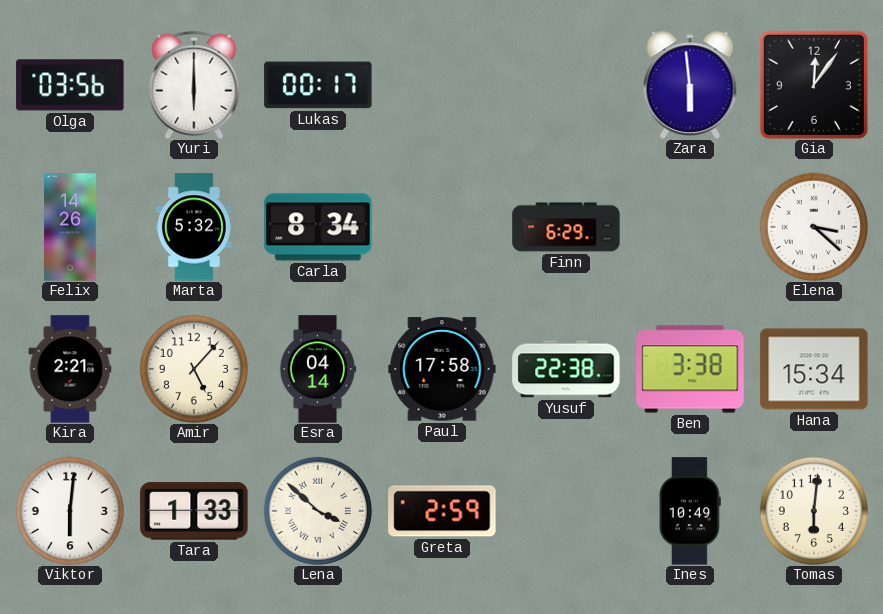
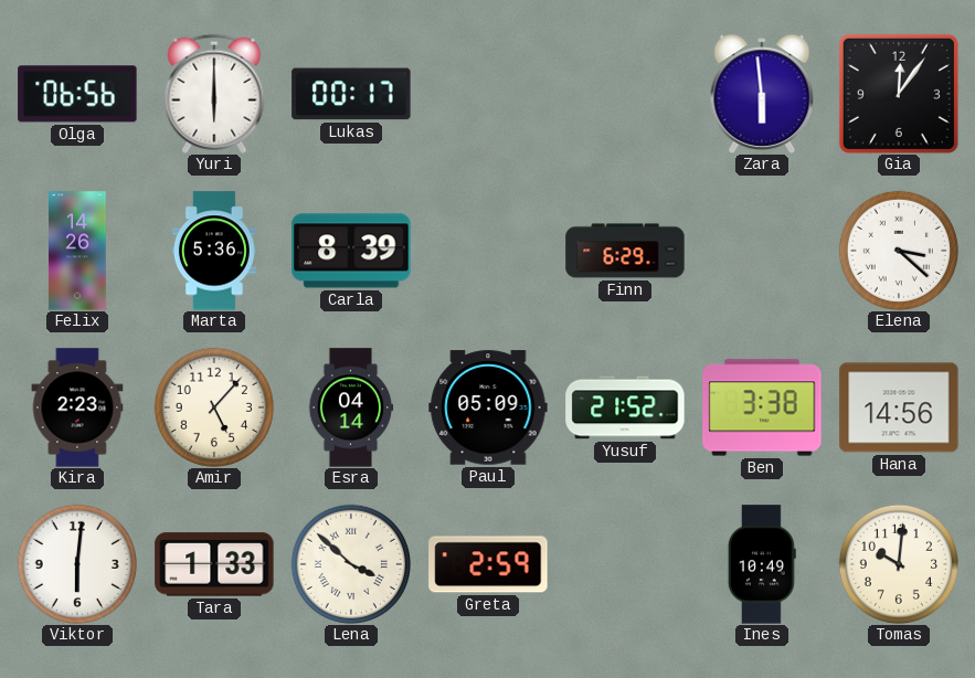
Olga: 03:56 -> 06:56 (77, 94)
Marta: 5:32 -> 5:36 (214, 251)
Carla: 8:34 -> 8:39 (351, 251)
Kira: 2:21 -> 2:23 (77, 407)
Paul: 17:58 -> 05:09 (488, 407)
Yusuf: 22:38 -> 21:52 (625, 407)
Hana: 15:34 -> 14:56 (899, 407)
Tomas: 6:01 -> 10:01 (899, 564)
